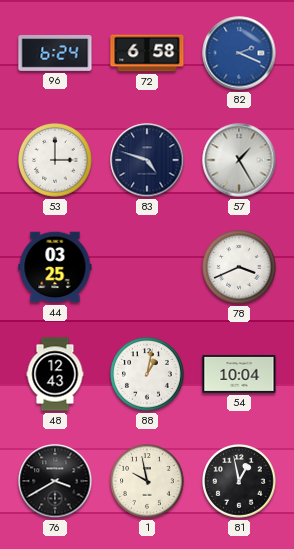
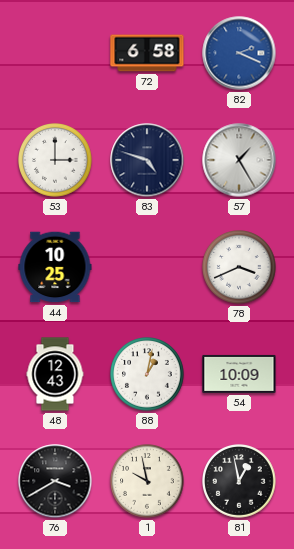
96: 6:24 -> none (55, 53)
44: 03:25 -> 10:25 (55, 267)
54: 10:04 -> 10:09 (239, 374)
